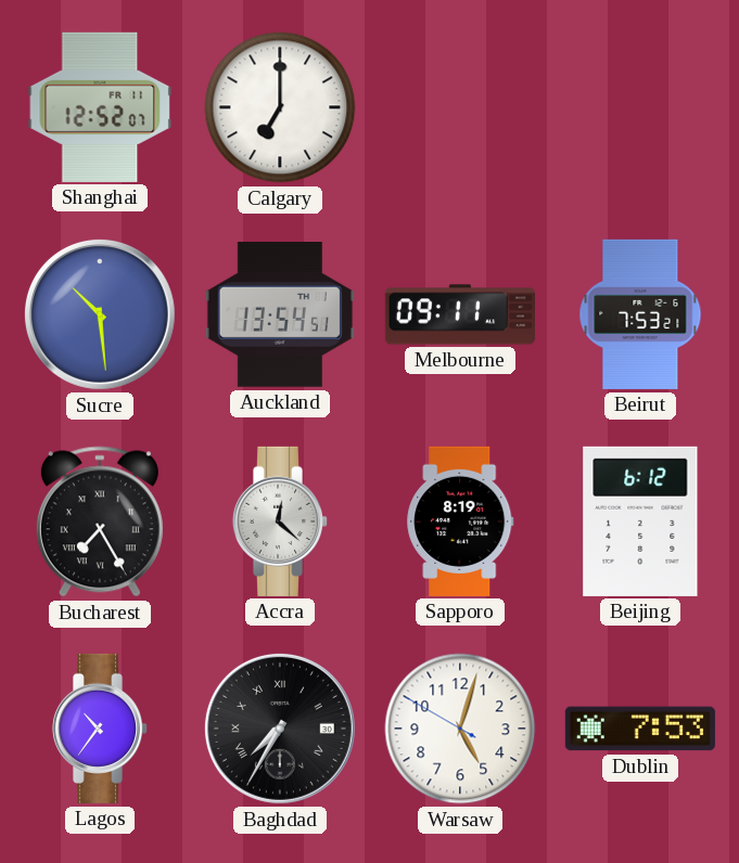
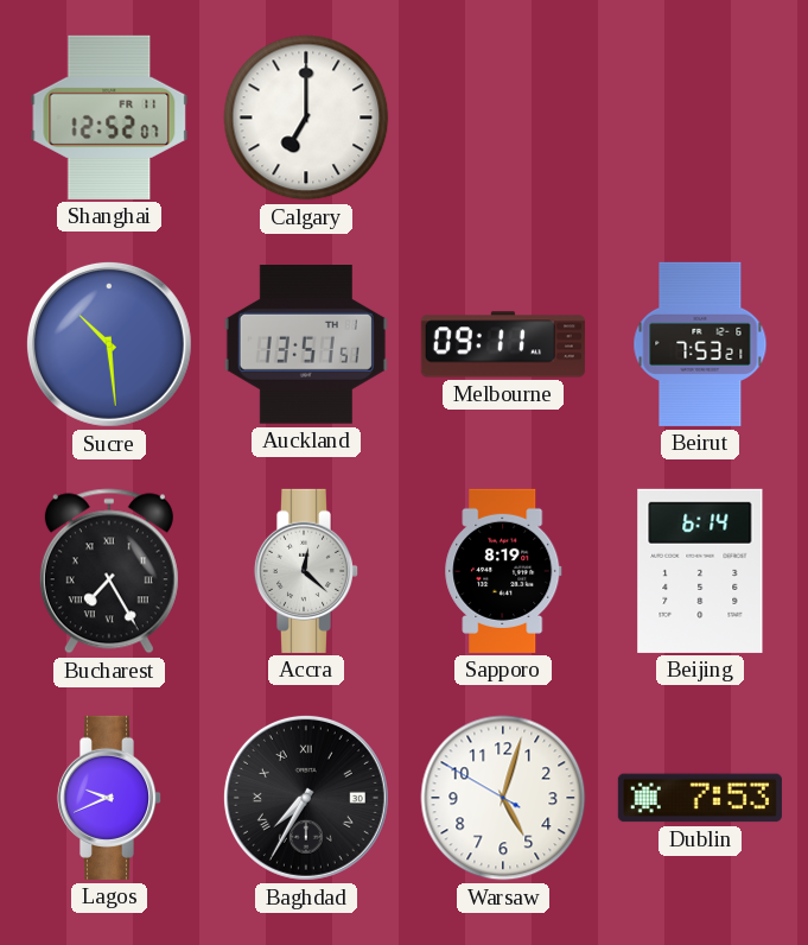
Auckland: 13:54 -> 13:51 (306, 345)
Beijing: 6:12 -> 6:14 (700, 571)
Lagos: 10:36 -> 9:41 (109, 798)
